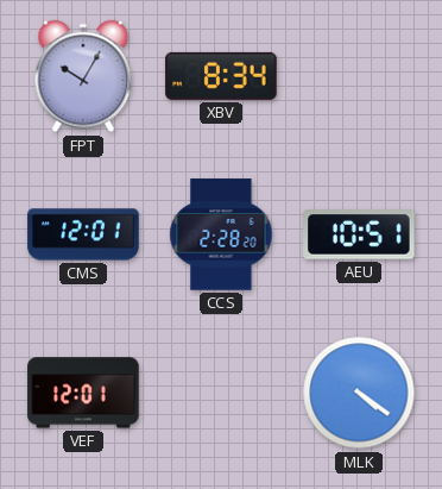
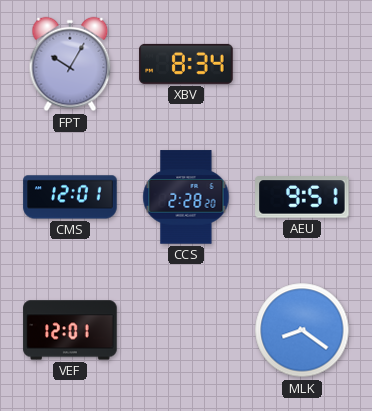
AEU: 10:51 -> 9:51 (302, 197)
MLK: 4:21 -> 8:21 (302, 330)
